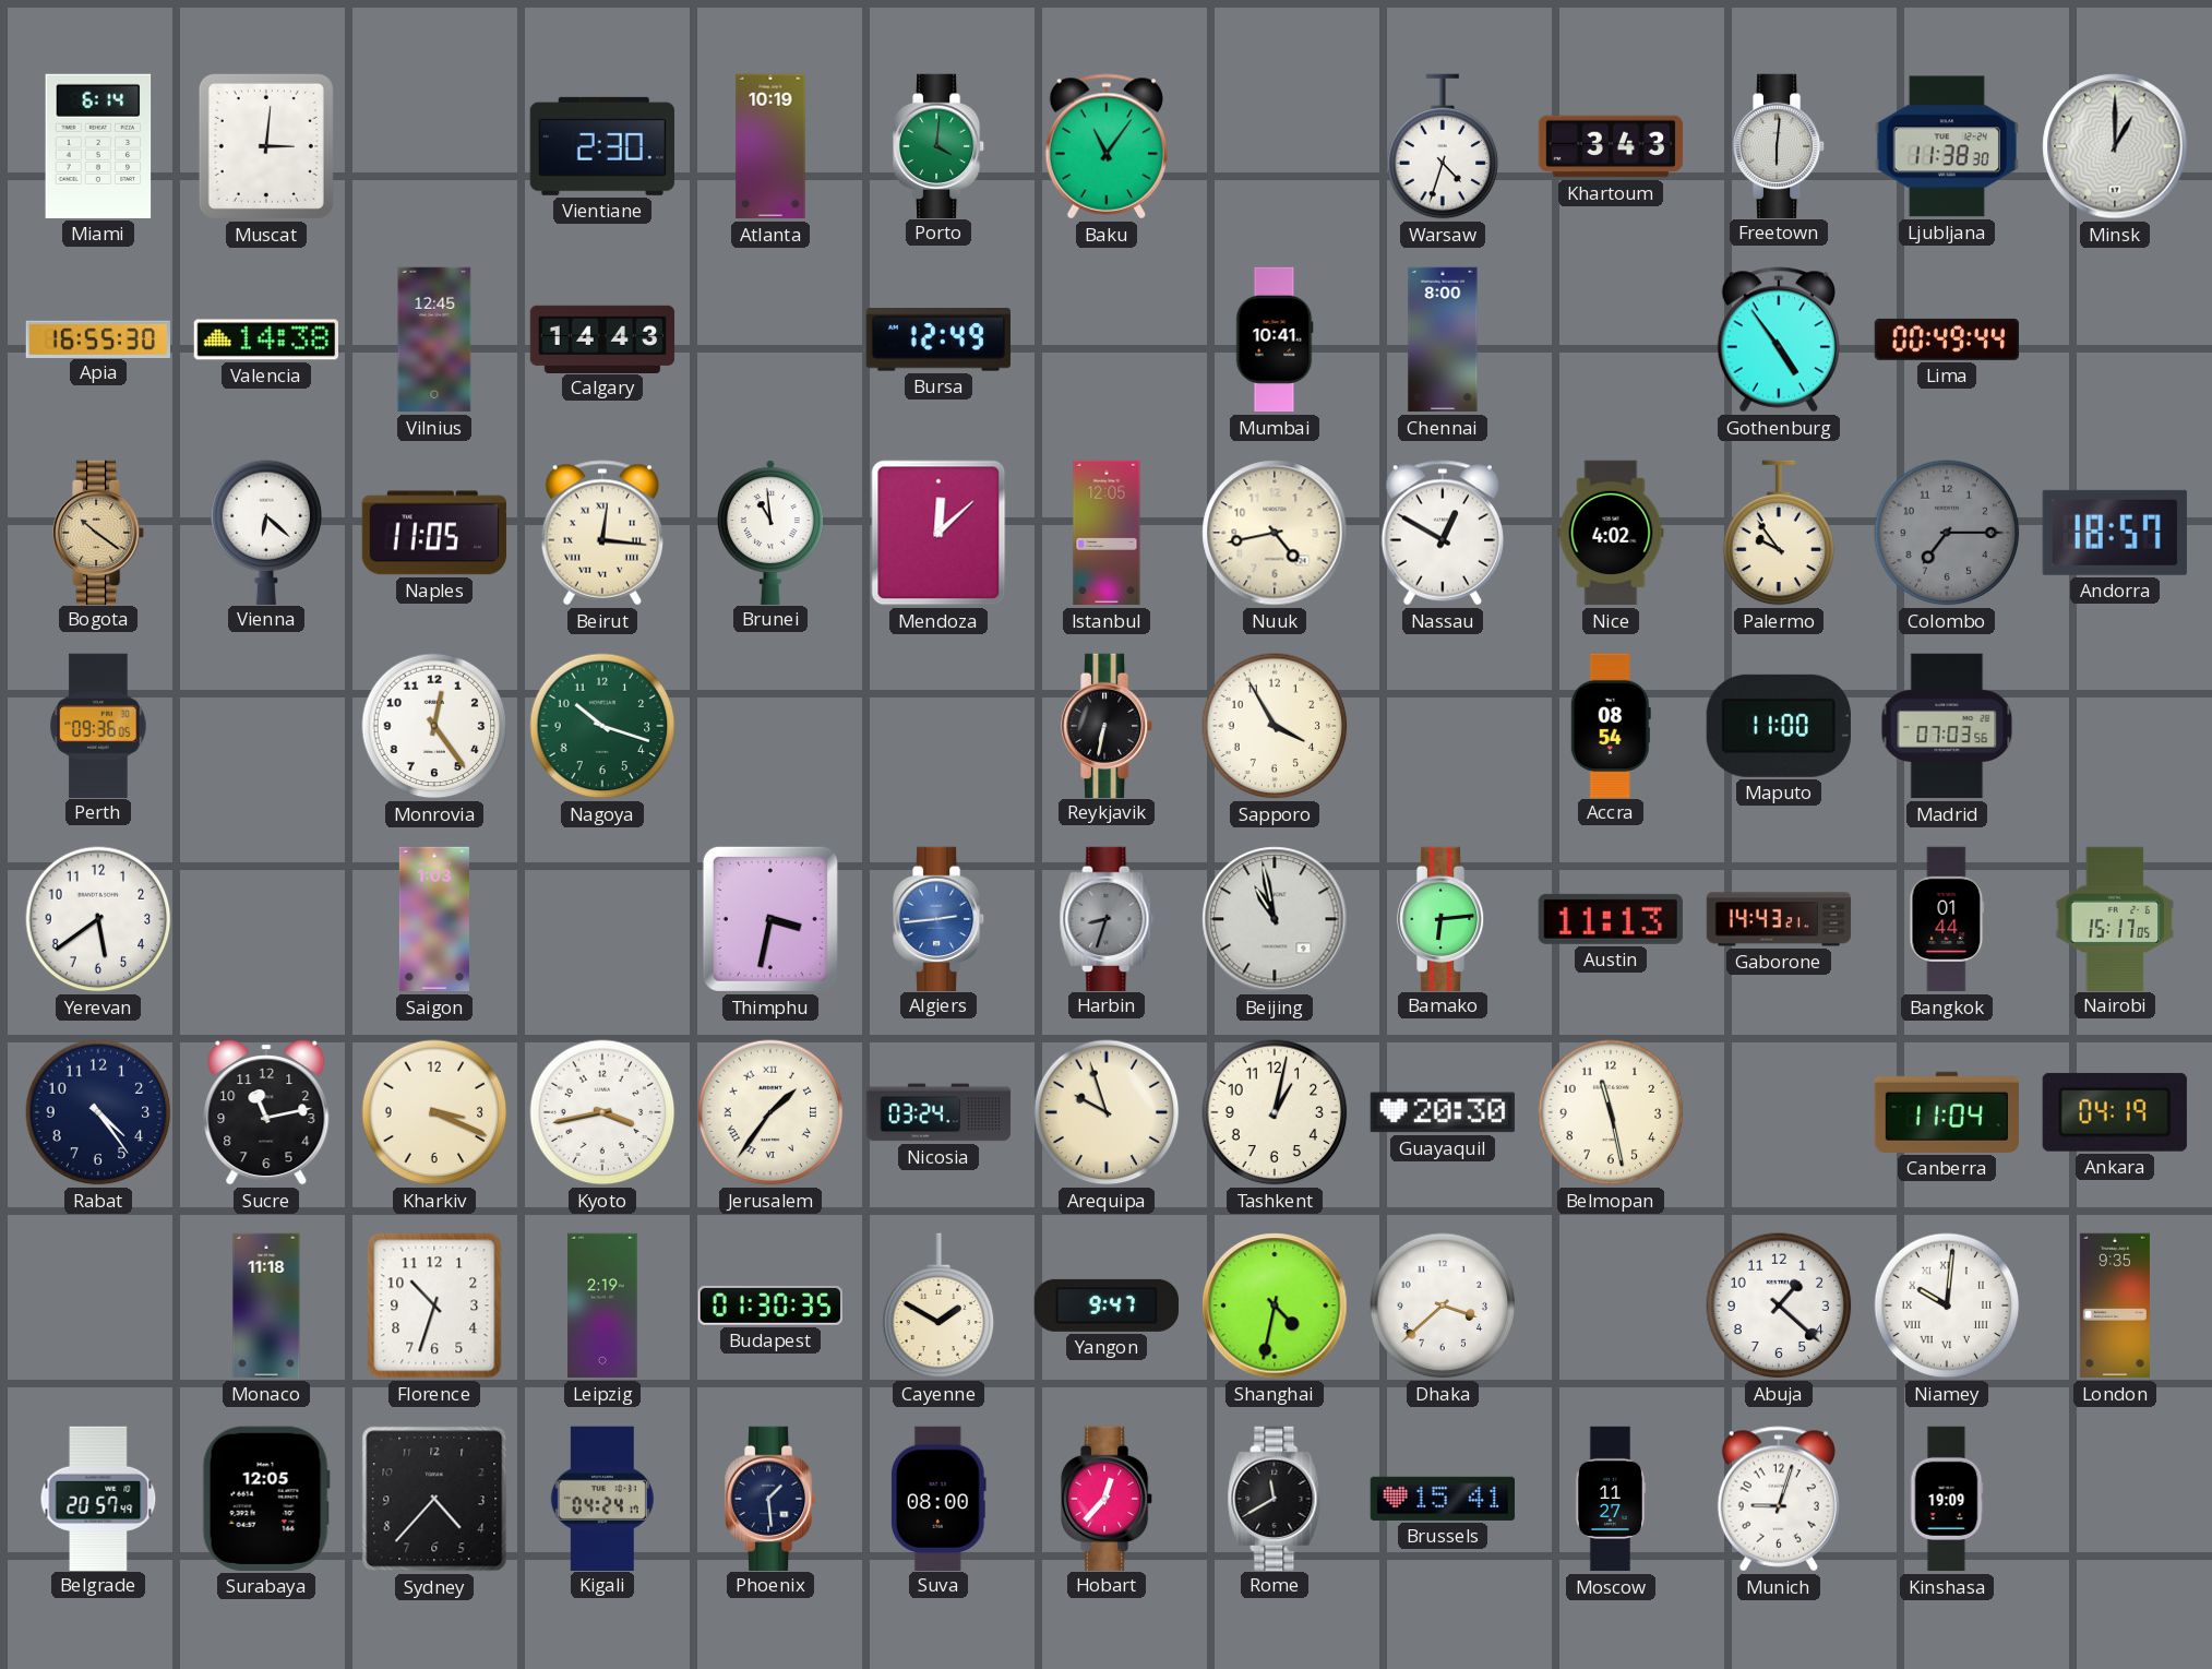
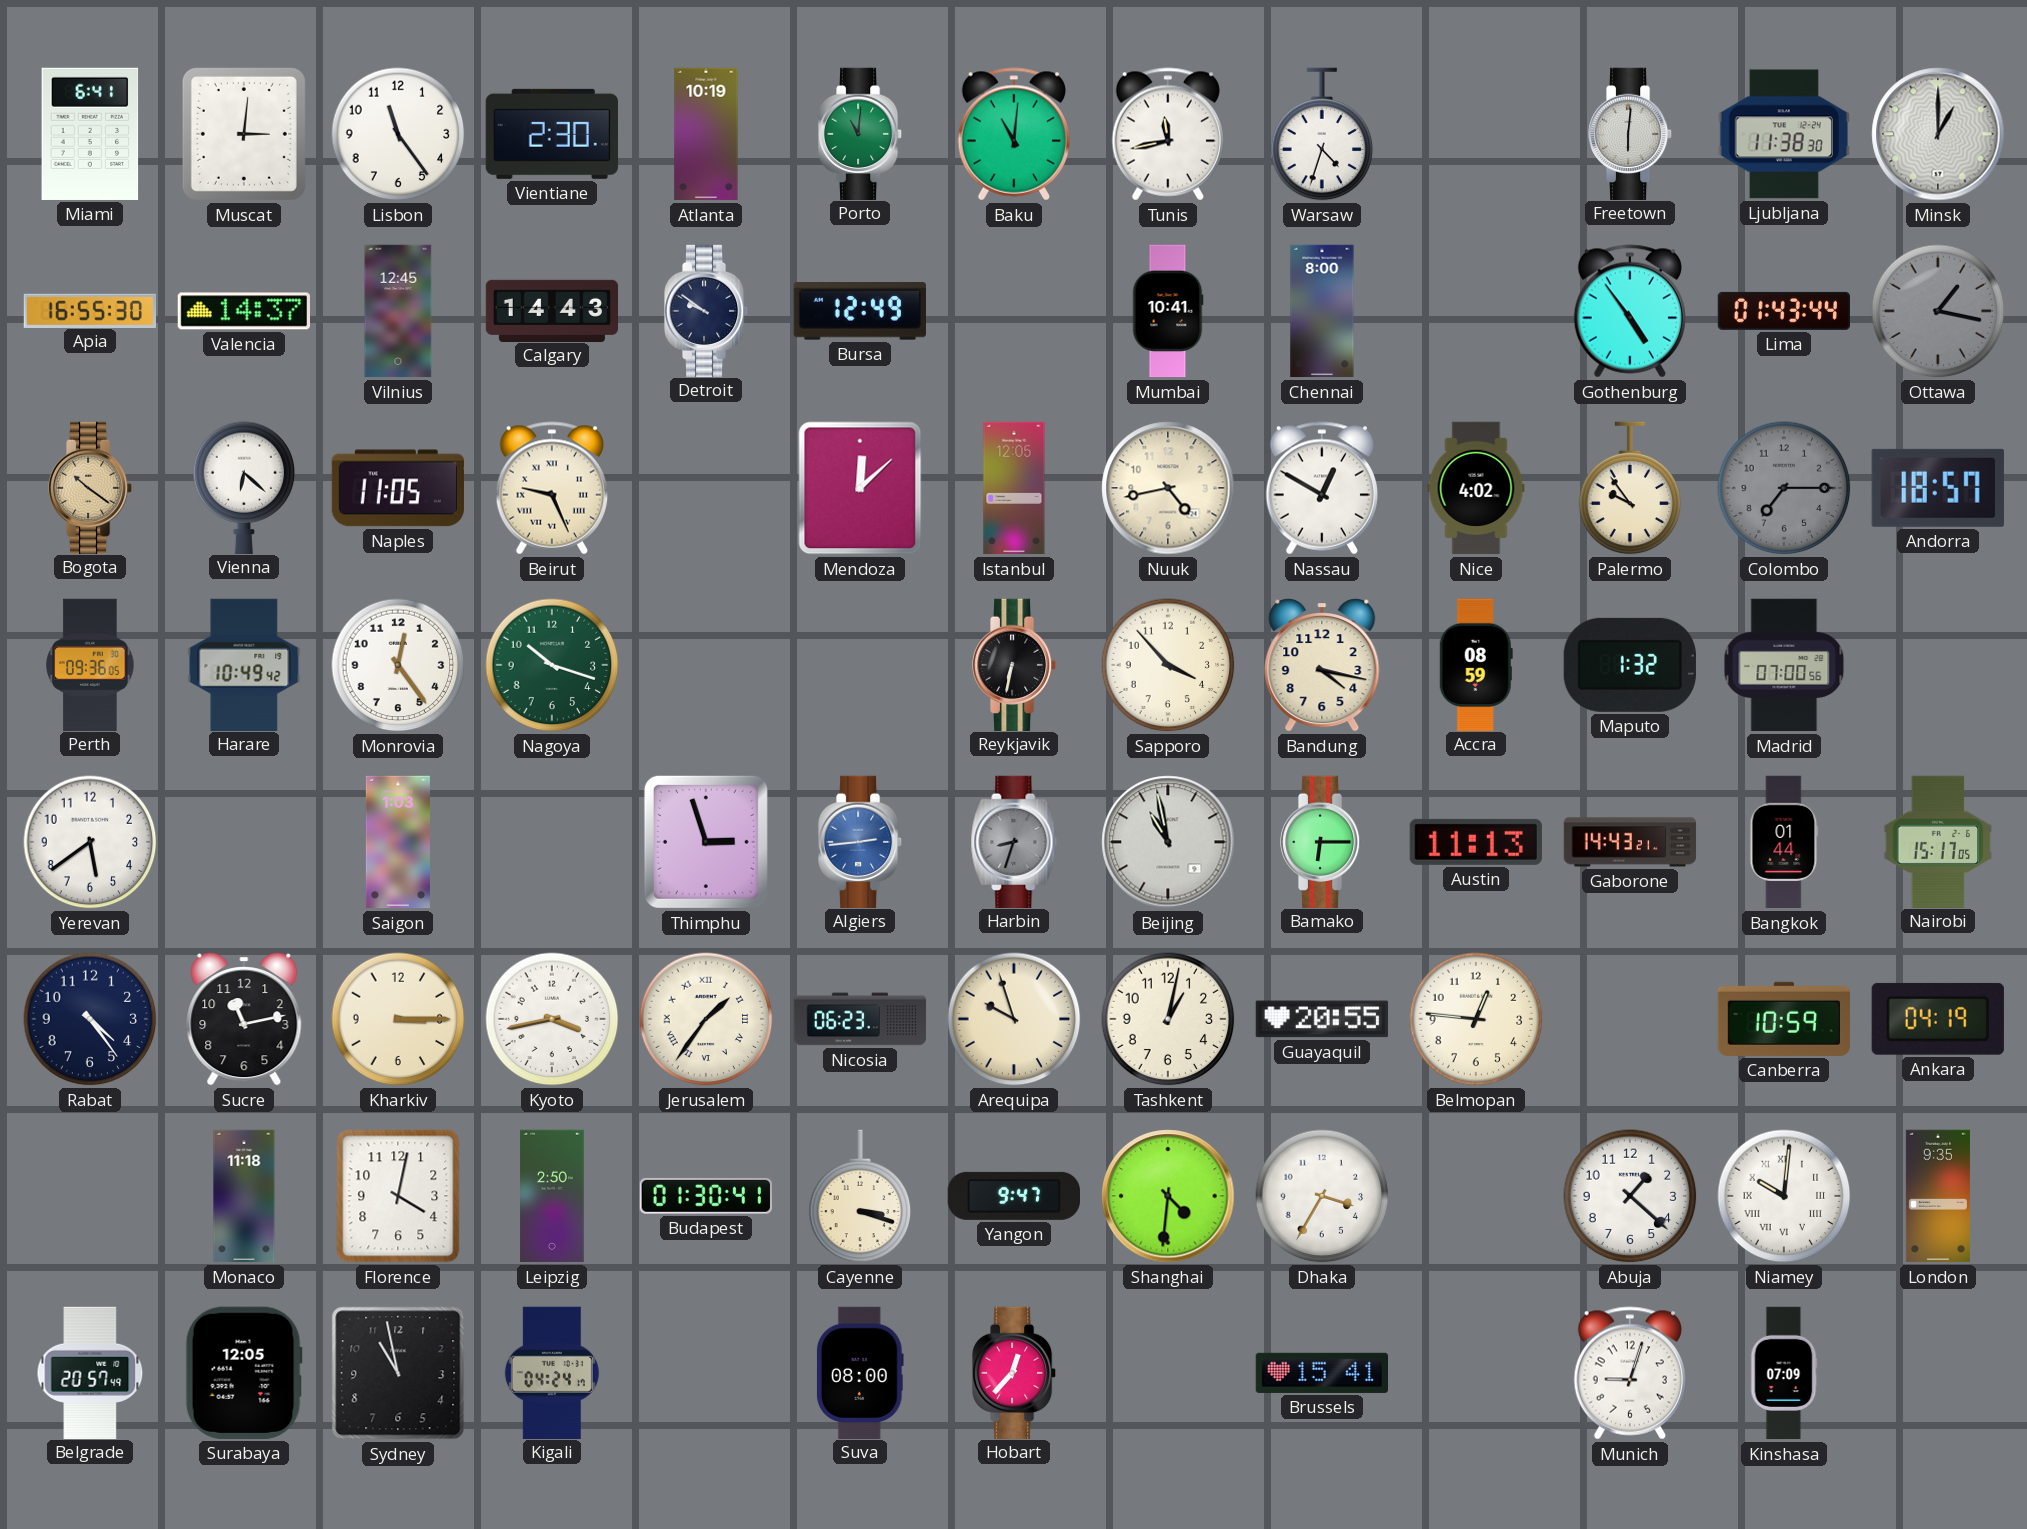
Miami: 6:14 -> 6:41 (90, 134)
Lisbon: none -> 11:24 (398, 134)
Porto: 4:01 -> 11:01 (860, 133)
Baku: 11:06 -> 11:01 (1013, 134)
Tunis: none -> 11:43 (1167, 134)
Khartoum: 3:43 -> none (1611, 146)
Valencia: 14:38 -> 14:37 (243, 311)
Detroit: none -> 9:51 (706, 310)
Lima: 00:49 -> 01:43 (1783, 311)
Ottawa: none -> 1:17 (1938, 311)
Beirut: 12:16 -> 9:26 (551, 488)
Brunei: 10:59 -> none (770, 532)
Harare: none -> 10:49 (244, 664)
Sapporo: 3:55 -> 3:53 (1168, 665)
Bandung: none -> 4:17 (1322, 665)
Accra: 08:54 -> 08:59 (1476, 664)
Maputo: 11:00 -> 1:32 (1630, 665)
Madrid: 07:03 -> 07:00 (1784, 665)
Thimphu: 3:32 -> 2:57 (706, 842)
Bamako: 6:14 -> 6:15 (1322, 841)
Kharkiv: 3:19 -> 3:15 (398, 1019)
Nicosia: 03:24 -> 06:23 (860, 1019)
Guayaquil: 20:30 -> 20:55 (1322, 1019)
Belmopan: 11:28 -> 12:46 (1476, 1019)
Canberra: 11:04 -> 10:59 (1784, 1019)
Florence: 10:33 -> 4:02 (398, 1196)
Leipzig: 2:19 -> 2:50 (552, 1196)
Budapest: 01:30:35 -> 01:30:41 (705, 1196)
Cayenne: 1:50 -> 3:18 (860, 1196)
Shanghai: 4:32 -> 4:31 (1168, 1196)
Dhaka: 3:38 -> 3:35 (1322, 1196)
Sydney: 4:37 -> 10:58 (398, 1373)
Phoenix: 1:29 -> none (770, 1498)
Rome: 11:40 -> none (1275, 1498)
Moscow: 11:27 -> none (1611, 1499)
Kinshasa: 19:09 -> 07:09 (1784, 1373)
